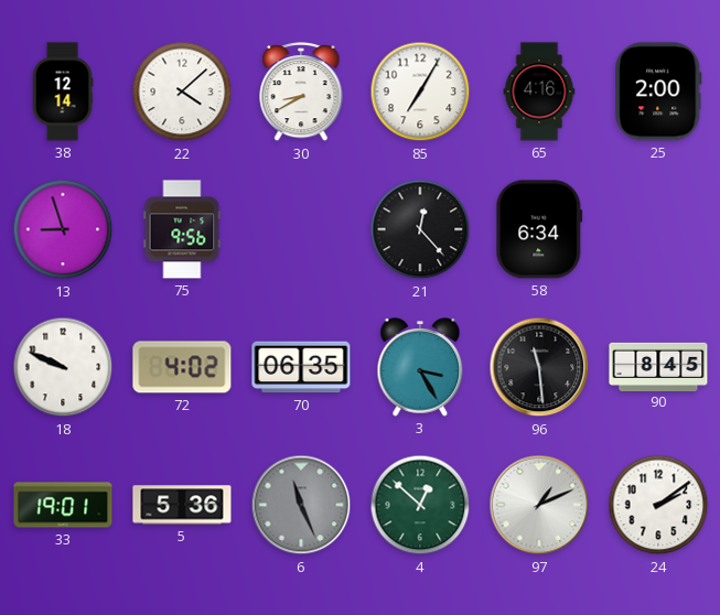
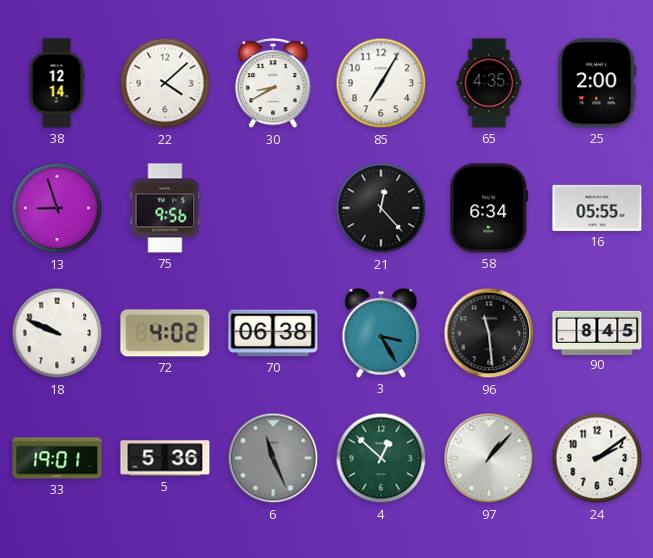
65: 4:16 -> 4:35 (489, 83)
16: none -> 05:55 (597, 208)
70: 06:35 -> 06:38 (273, 333)
97: 1:11 -> 1:07 (489, 458)
